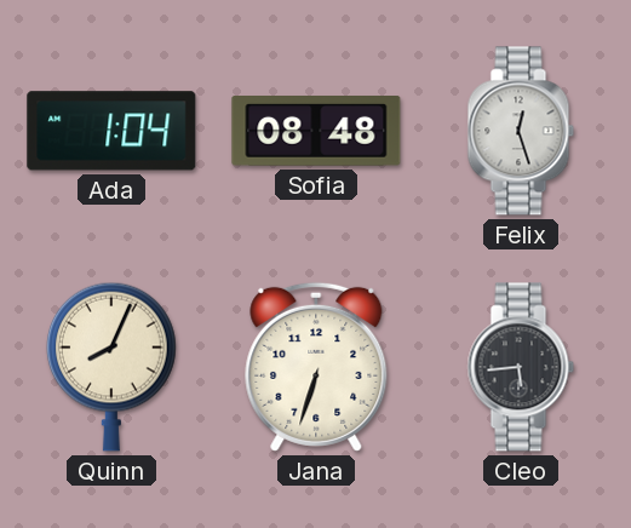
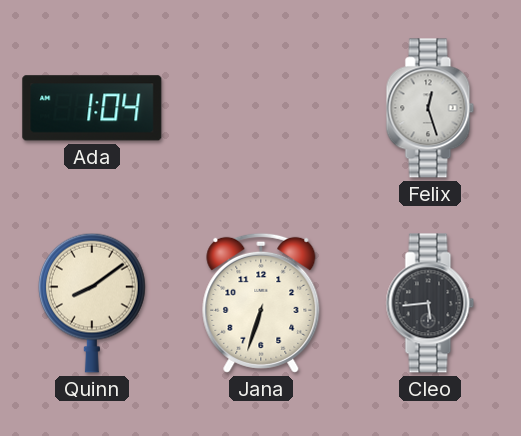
Sofia: 08:48 -> none (316, 132)
Quinn: 8:04 -> 8:09 (92, 303)
